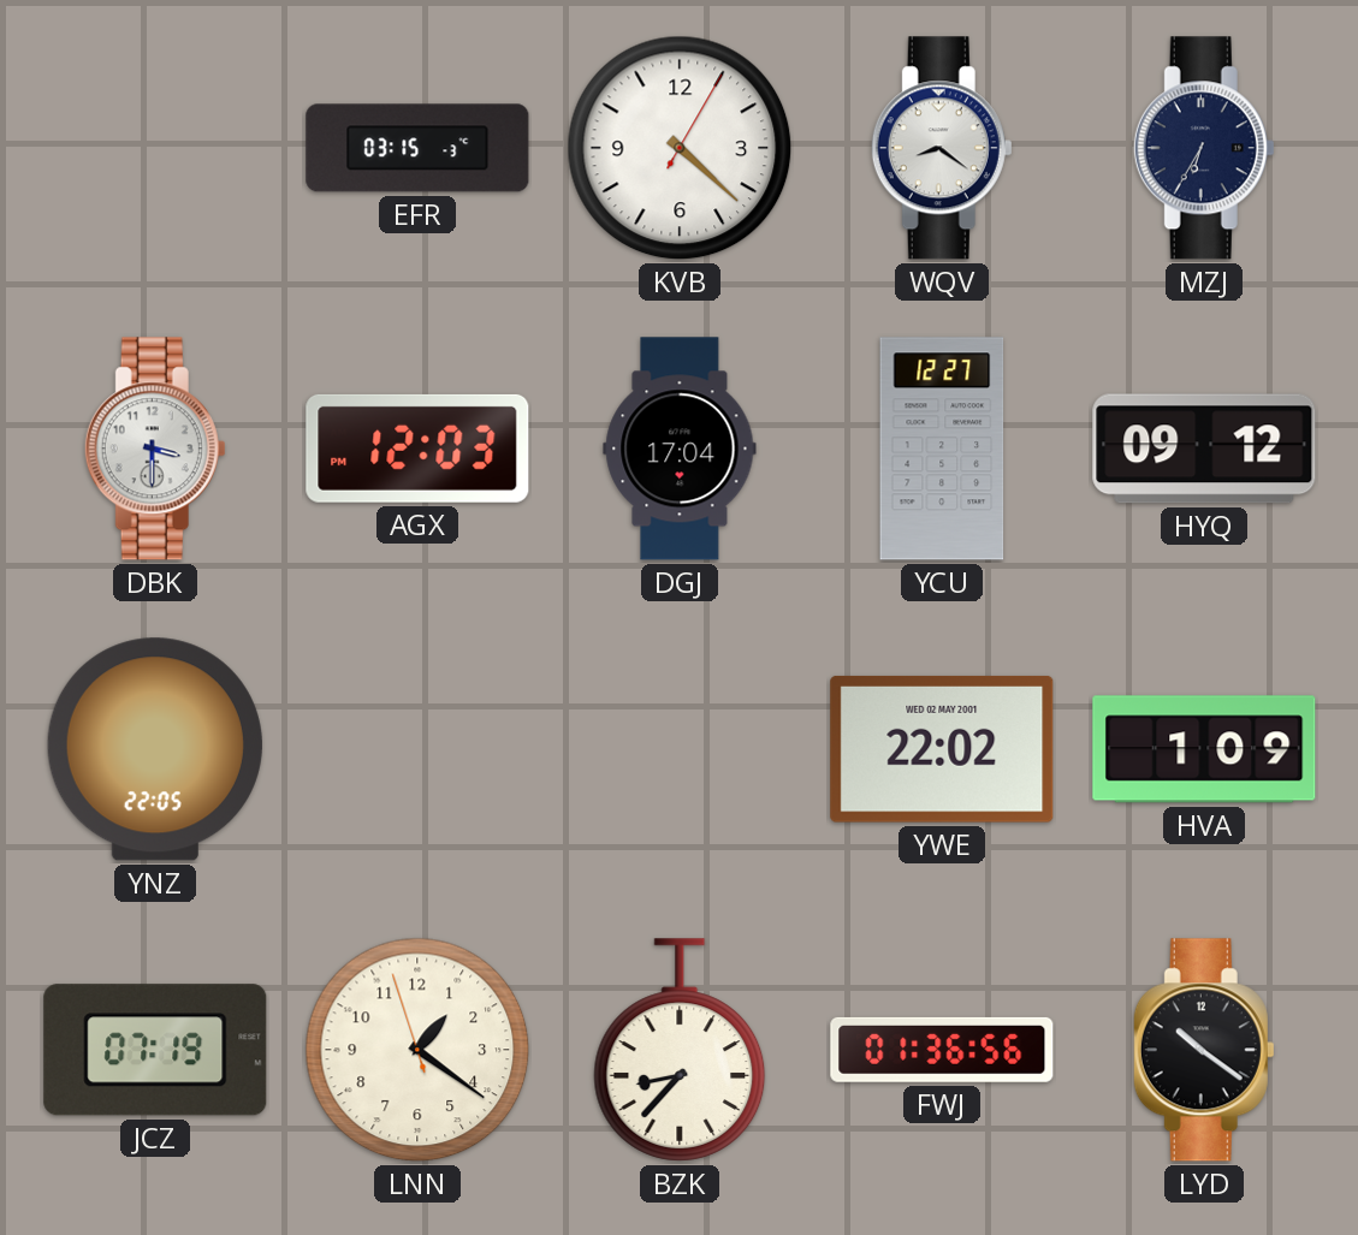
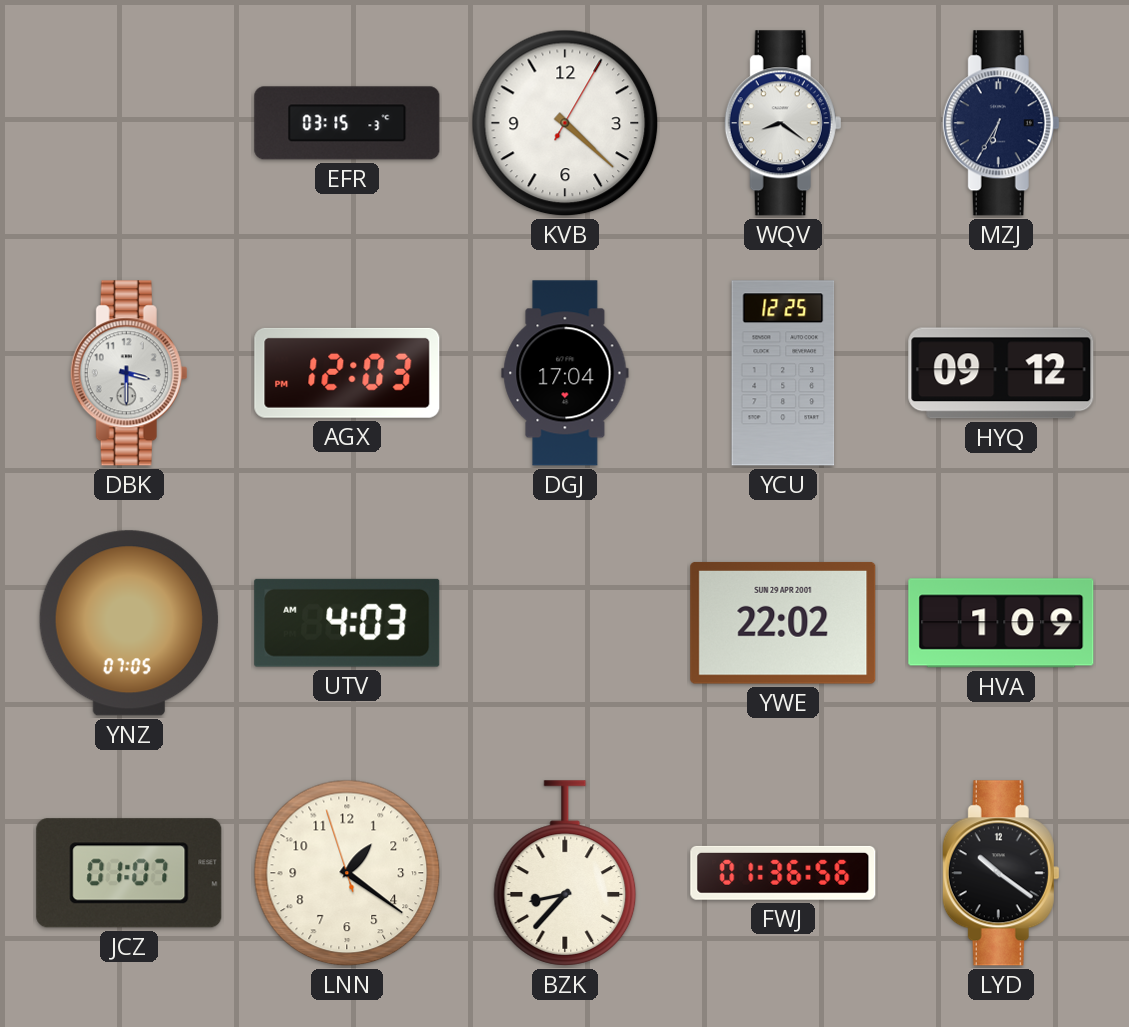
YCU: 12:27 -> 12:25 (783, 373)
YNZ: 22:05 -> 07:05 (129, 623)
UTV: none -> 4:03 (347, 623)
YWE date: WED 02 MAY 2001 -> SUN 29 APR 2001 (783, 623)
JCZ: 07:19 -> 01:07 (129, 873)
